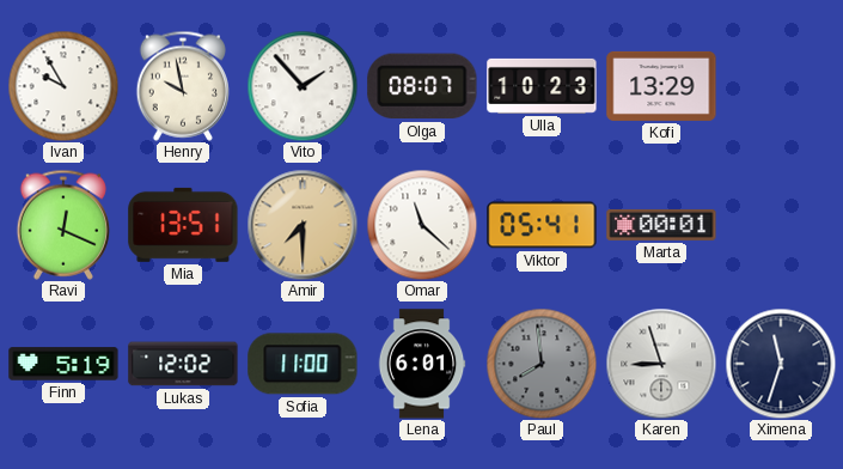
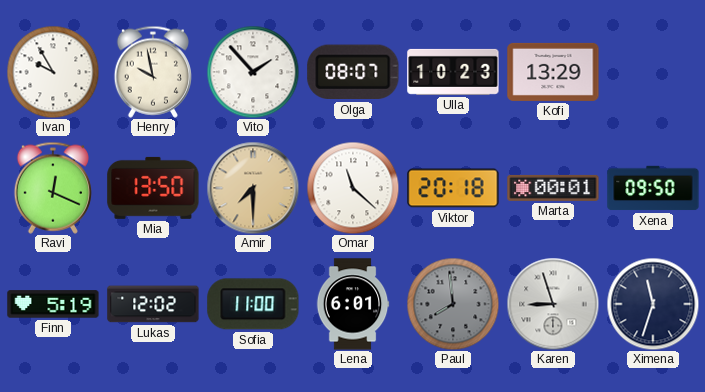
Mia: 13:51 -> 13:50 (153, 188)
Viktor: 05:41 -> 20:18 (453, 188)
Xena: none -> 09:50 (653, 188)
